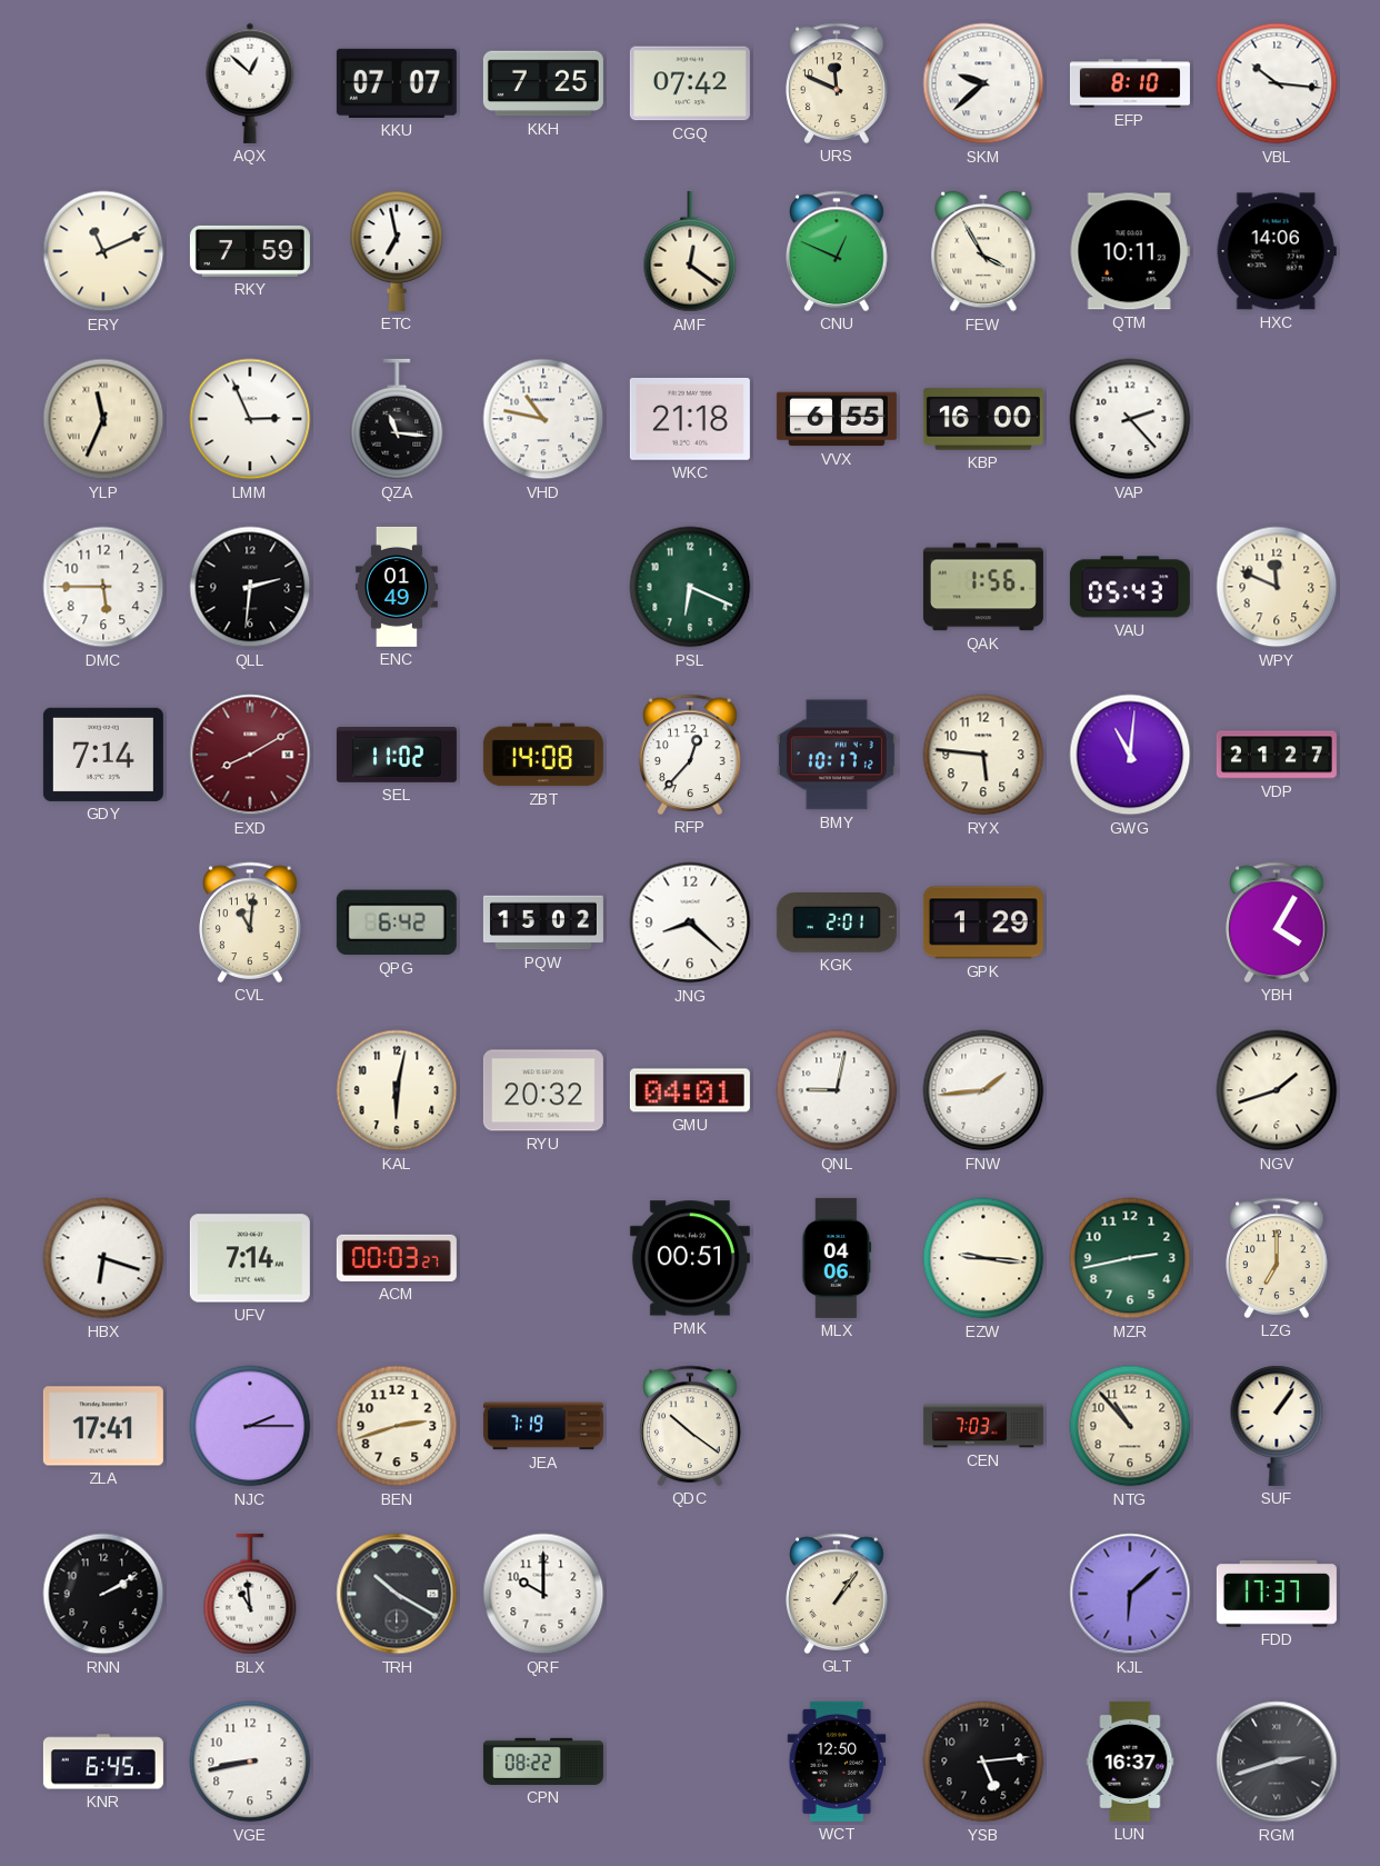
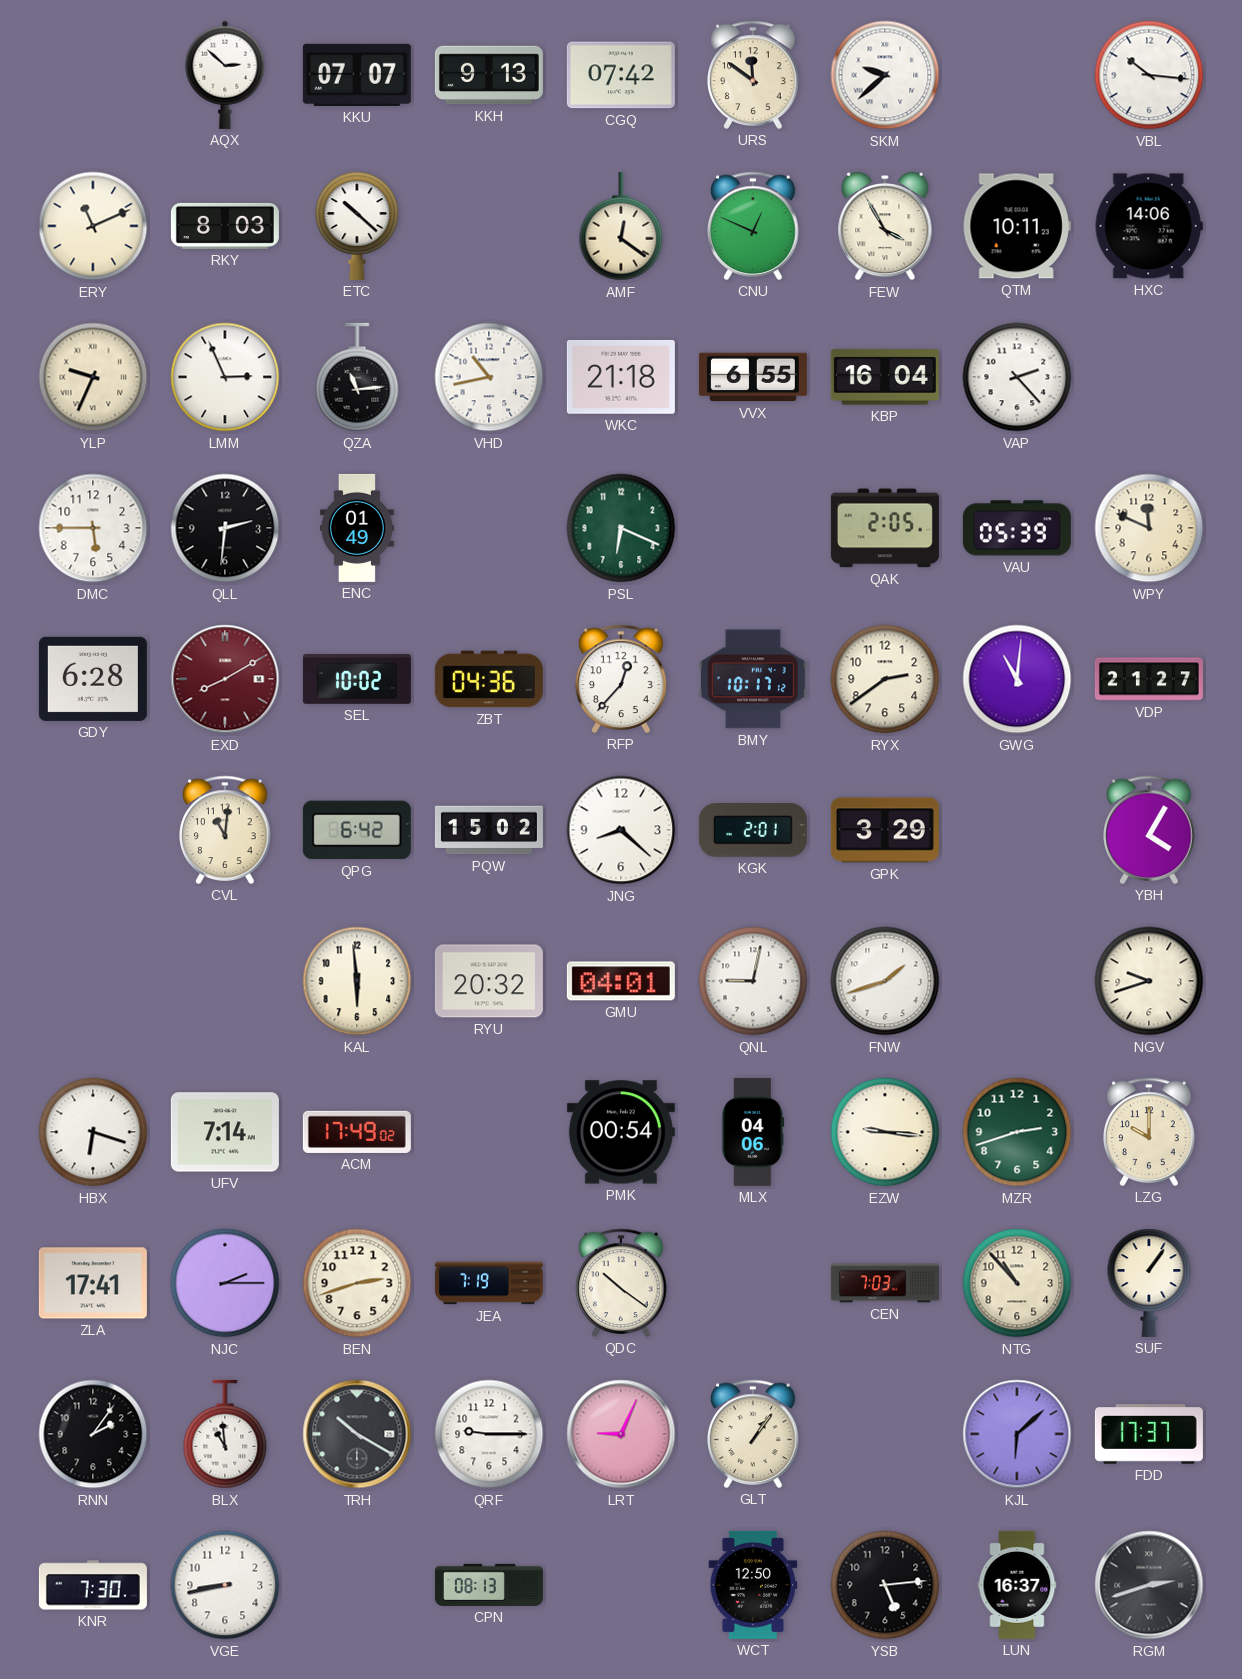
AQX: 12:52 -> 2:52 (225, 75)
KKH: 7:25 -> 9:13 (489, 75)
URS: 11:49 -> 11:51 (753, 75)
EFP: 8:10 -> none (1130, 83)
RKY: 7:59 -> 8:03 (225, 226)
ETC: 6:58 -> 10:22 (357, 226)
YLP: 11:34 -> 9:34 (93, 377)
QZA: 11:16 -> 11:14 (357, 377)
VHD: 10:47 -> 10:43 (489, 377)
KBP: 16:00 -> 16:04 (885, 377)
QAK: 1:56 -> 2:05 (885, 528)
VAU: 05:43 -> 05:39 (1017, 528)
GDY: 7:14 -> 6:28 (93, 679)
SEL: 11:02 -> 10:02 (357, 679)
ZBT: 14:08 -> 04:36 (489, 679)
RYX: 5:46 -> 2:39 (885, 679)
GPK: 1:29 -> 3:29 (885, 830)
KAL: 6:02 -> 5:59 (357, 981)
FNW: 1:44 -> 1:42 (885, 981)
NGV: 1:42 -> 9:42 (1149, 981)
ACM: 00:03 -> 17:49 (357, 1132)
PMK: 00:51 -> 00:54 (621, 1132)
MZR: 2:43 -> 2:42 (1017, 1132)
LZG: 7:00 -> 10:00 (1149, 1132)
RNN: 2:10 -> 2:06 (93, 1434)
QRF: 10:00 -> 9:15 (489, 1434)
LRT: none -> 9:04 (621, 1434)
KNR: 6:45 -> 7:30 (93, 1585)
CPN: 08:22 -> 08:13 (489, 1585)
